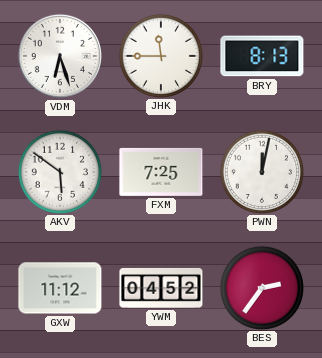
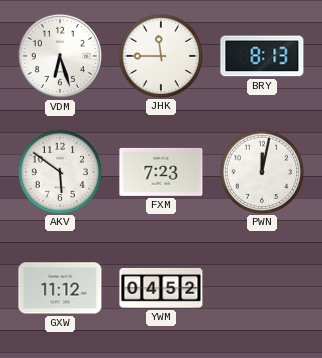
FXM: 7:25 -> 7:23 (161, 172)
BES: 2:36 -> none (261, 287)
